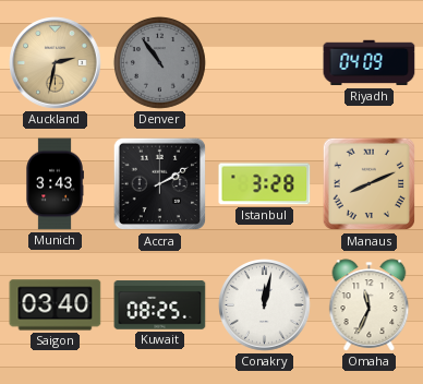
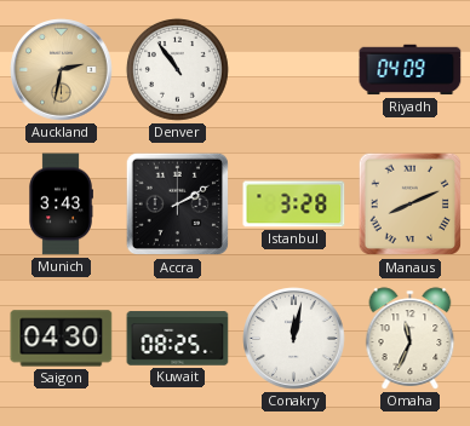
Denver dial: grey -> white (177, 69)
Saigon: 03:40 -> 04:30 (62, 339)
